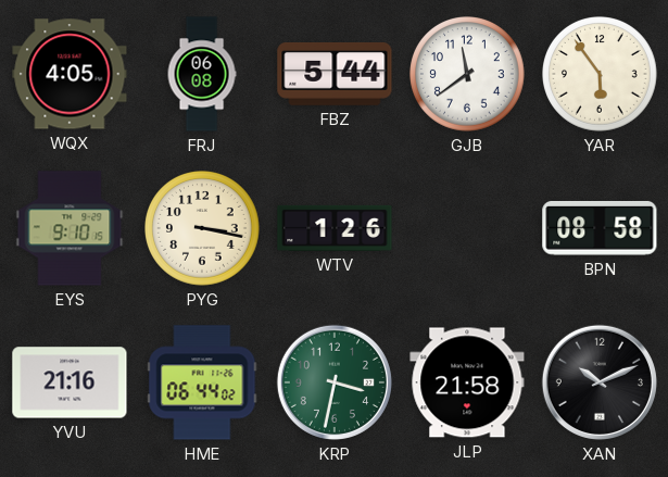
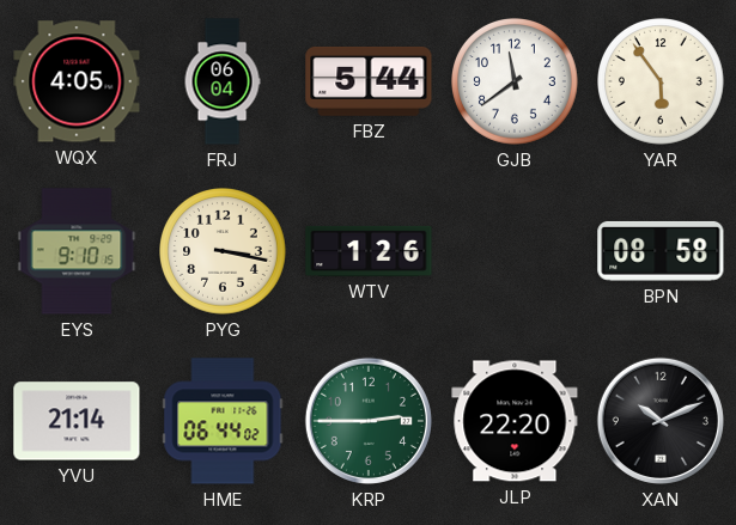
FRJ: 06:08 -> 06:04 (223, 81)
YVU: 21:16 -> 21:14 (77, 421)
KRP: 3:32 -> 2:45 (369, 421)
JLP: 21:58 -> 22:20 (515, 421)
